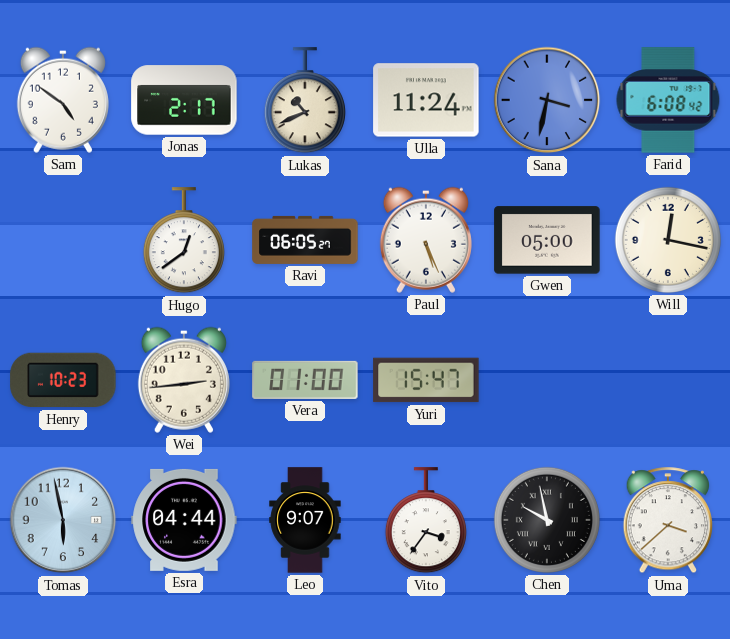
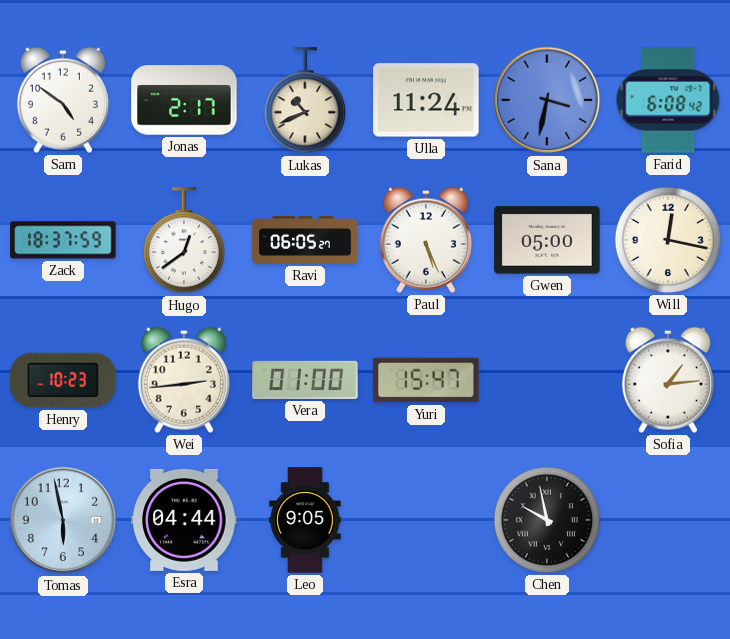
Zack: none -> 18:37 (63, 240)
Sofia: none -> 1:14 (668, 380)
Leo: 9:07 -> 9:05 (305, 520)
Vito: 3:36 -> none (426, 521)
Uma: 3:38 -> none (667, 521)
